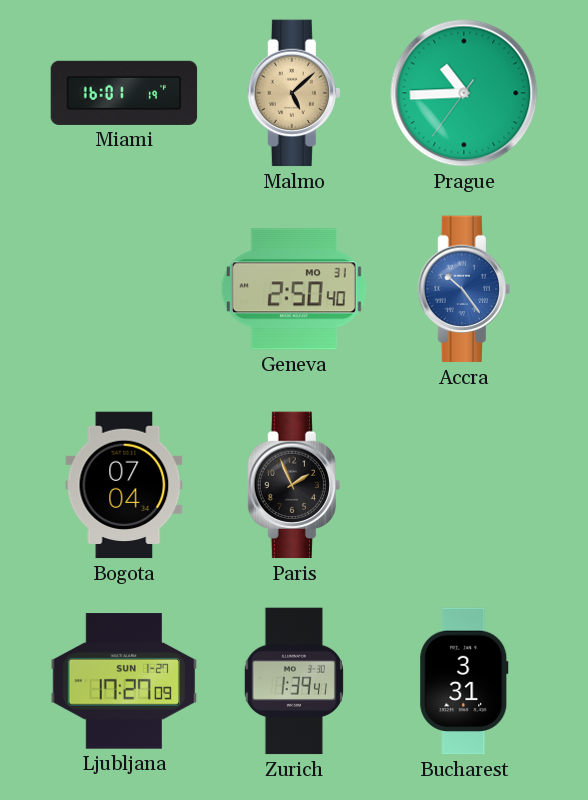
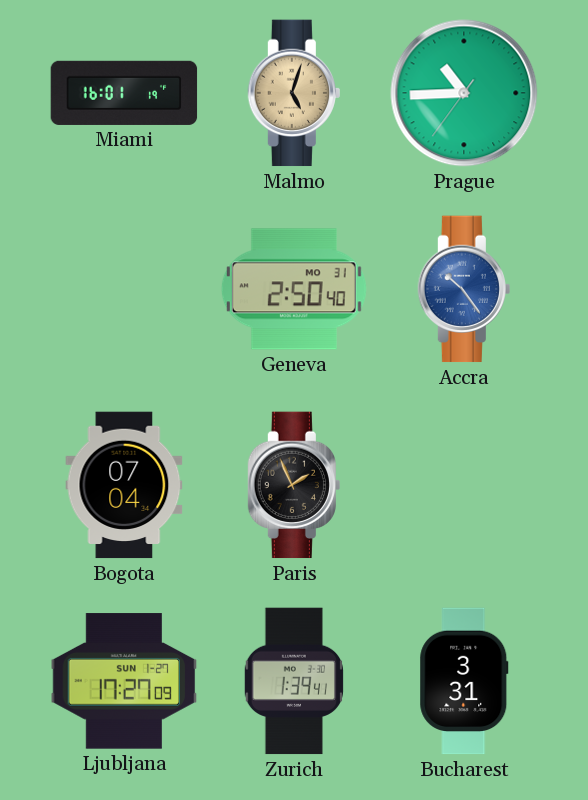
Malmo: 5:08 -> 5:03 (294, 93)
